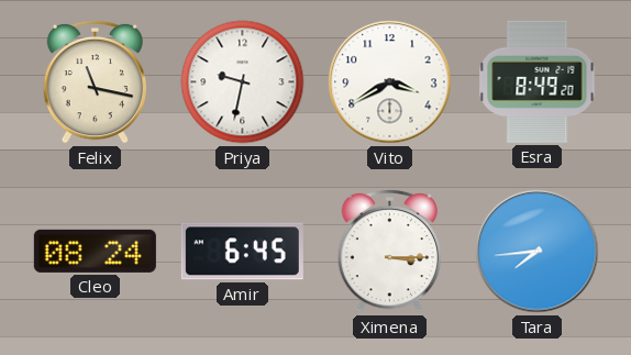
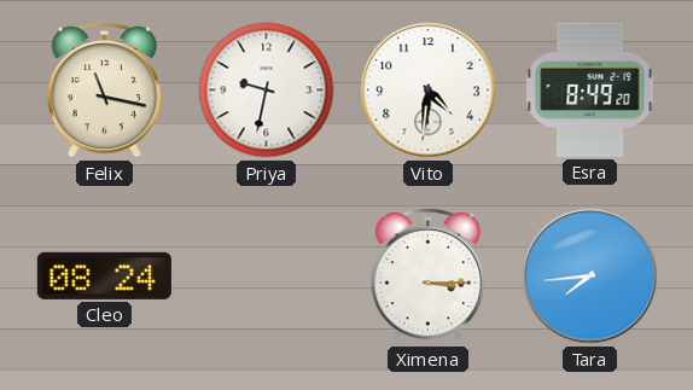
Vito: 3:40 -> 4:31 (429, 91)
Amir: 6:45 -> none (242, 252)
